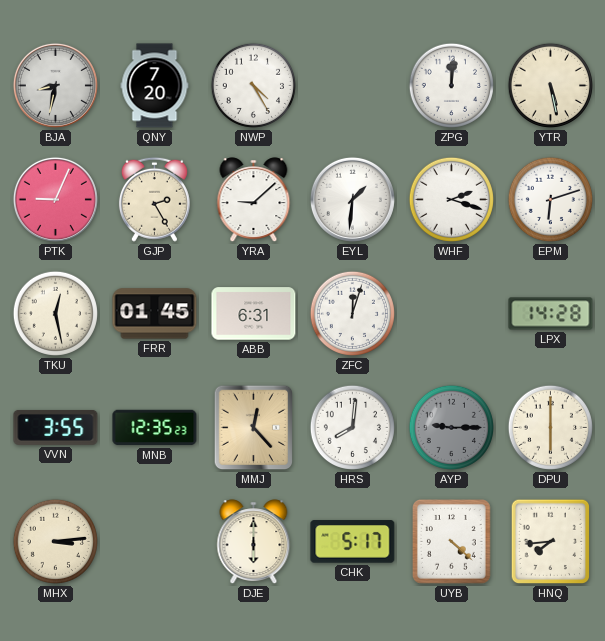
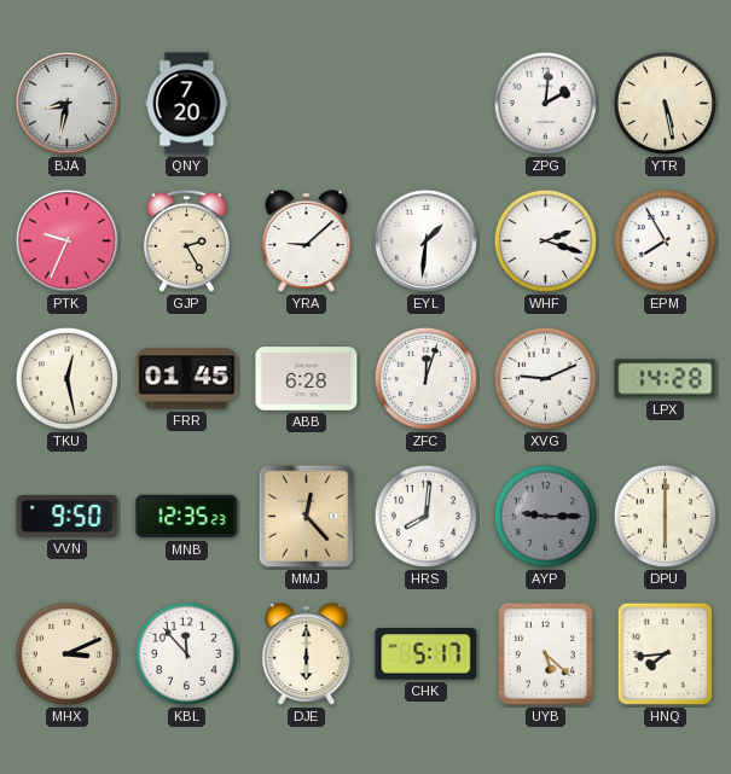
NWP: 4:25 -> none (253, 85)
ZPG: 12:01 -> 2:01 (545, 103)
PTK: 9:04 -> 9:34 (66, 240)
EPM: 6:12 -> 7:55 (665, 240)
ABB: 6:31 -> 6:28 (307, 379)
XVG: none -> 9:11 (545, 378)
VVN: 3:55 -> 9:50 (68, 516)
MHX: 3:14 -> 3:11 (66, 653)
KBL: none -> 11:53 (186, 653)
UYB: 4:22 -> 5:22 (545, 654)
